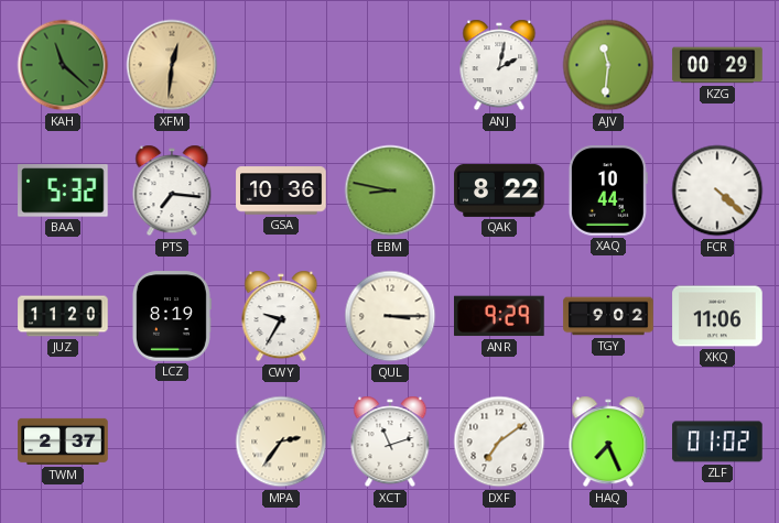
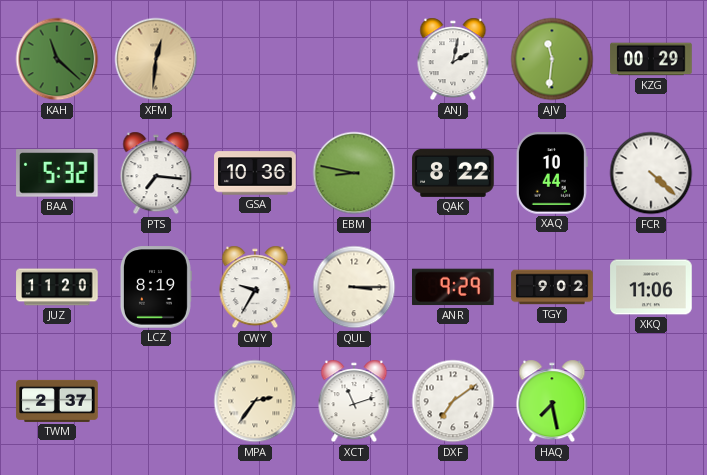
HAQ: 7:26 -> 7:28 (552, 401)
ZLF: 01:02 -> none (717, 442)
